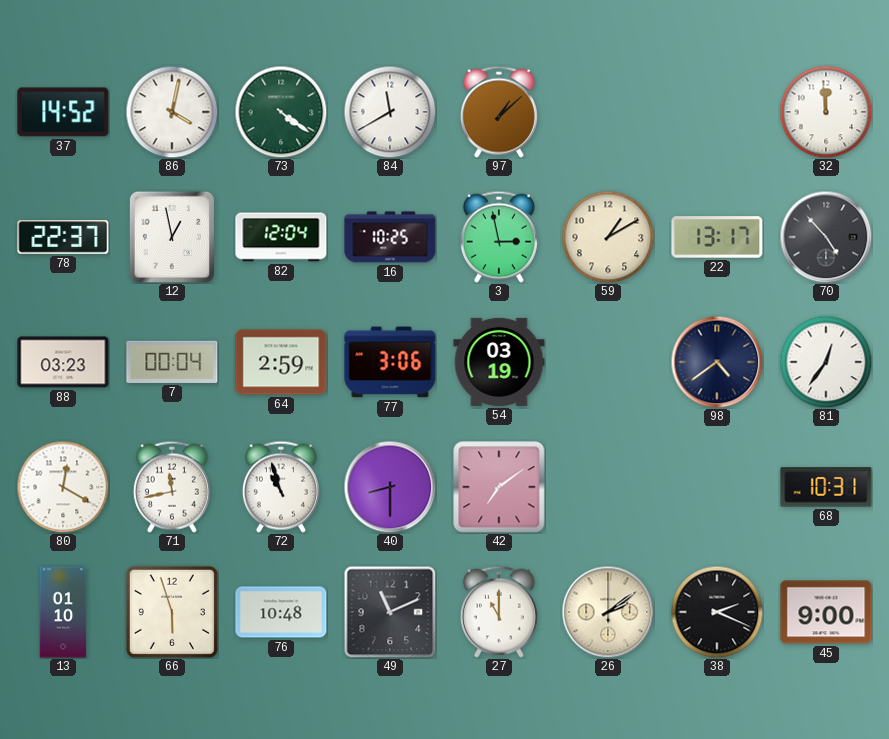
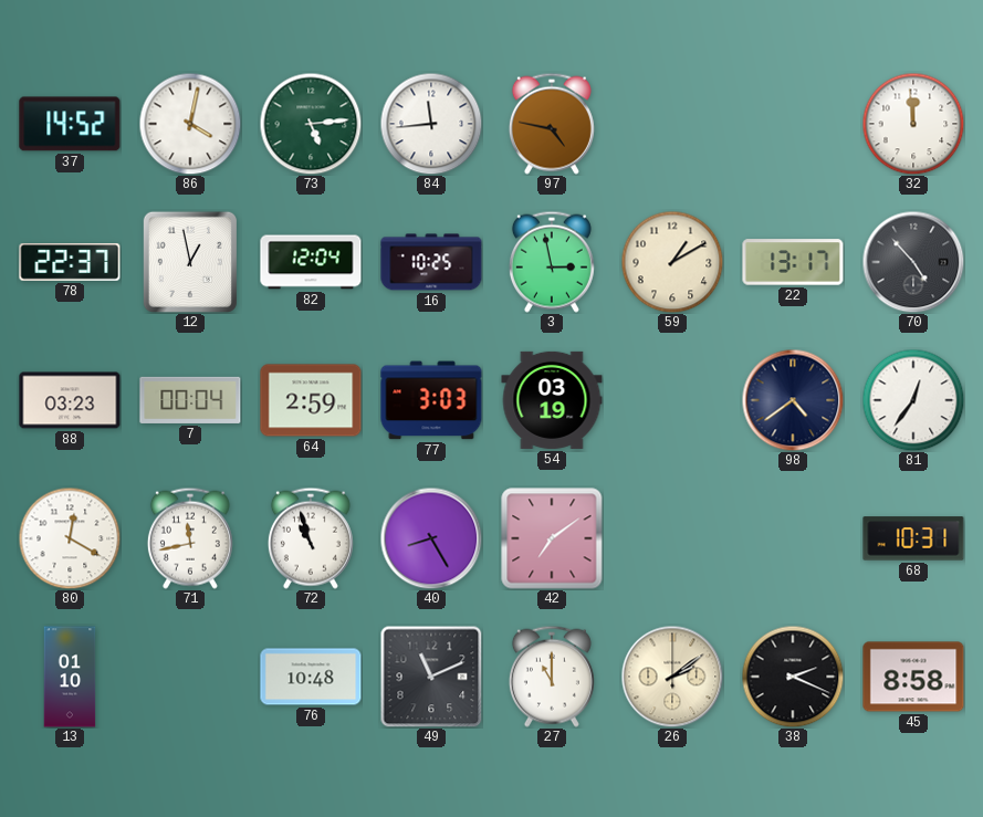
73: 4:21 -> 5:14 (311, 124)
84: 11:40 -> 11:44 (431, 124)
97: 1:08 -> 4:47 (552, 124)
77: 3:06 -> 3:03 (431, 400)
40: 8:30 -> 8:25 (431, 538)
66: 5:57 -> none (172, 612)
45: 9:00 -> 8:58 (913, 677)
